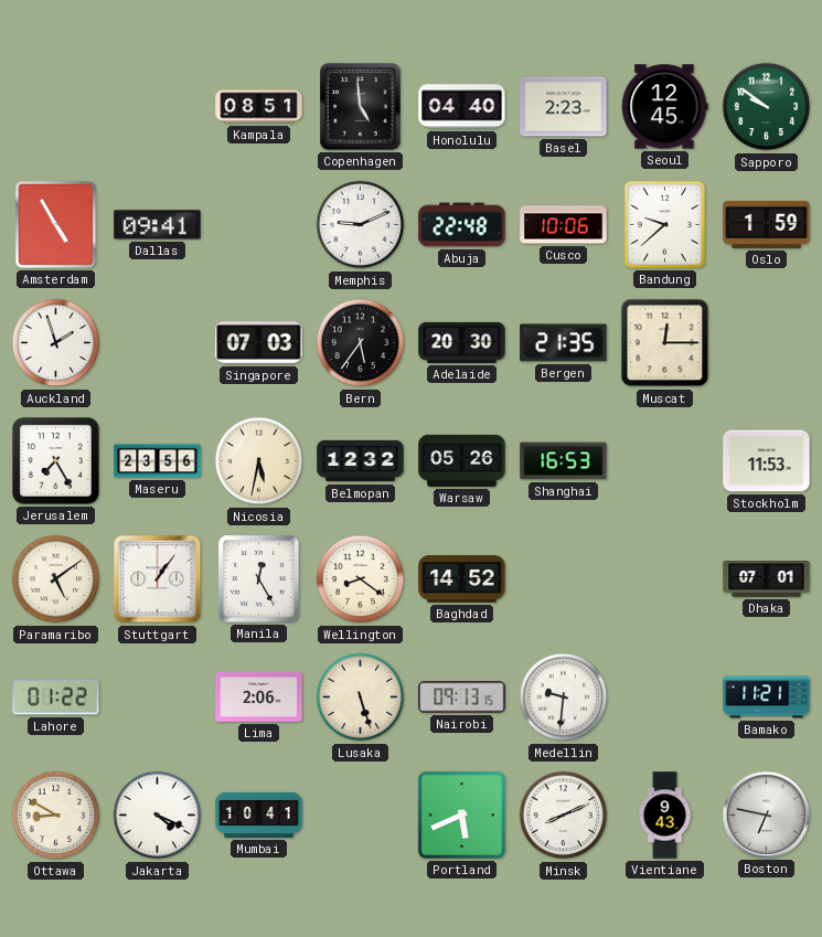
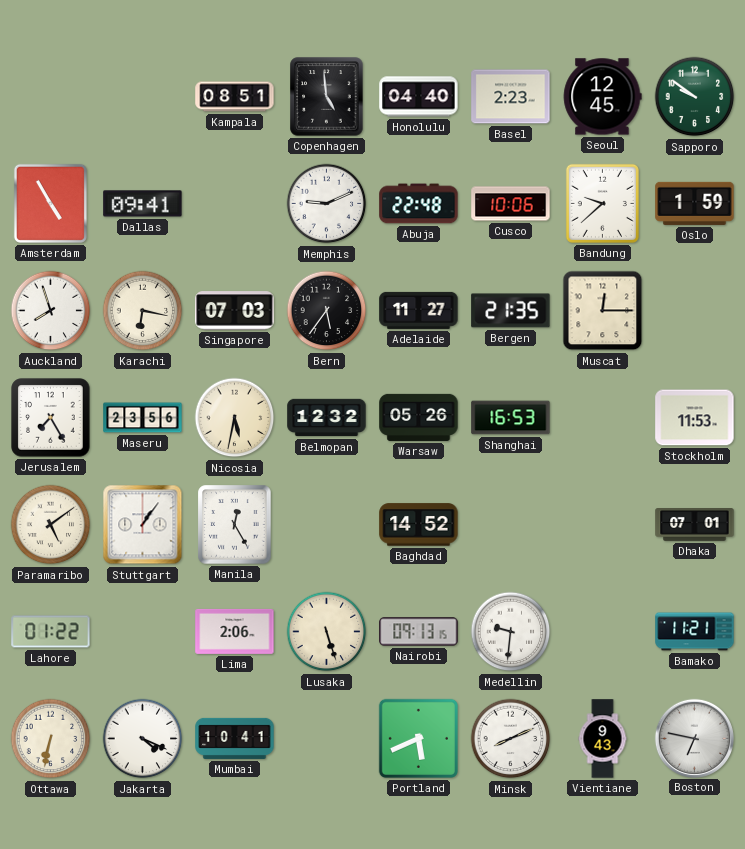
Auckland: 1:57 -> 7:57 (51, 311)
Karachi: none -> 6:17 (143, 311)
Adelaide: 20:30 -> 11:27 (419, 310)
Wellington: 8:21 -> none (361, 579)
Ottawa: 8:50 -> 6:32 (51, 739)
